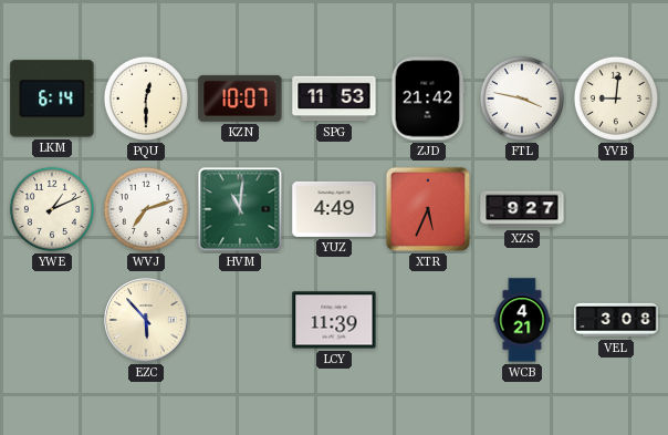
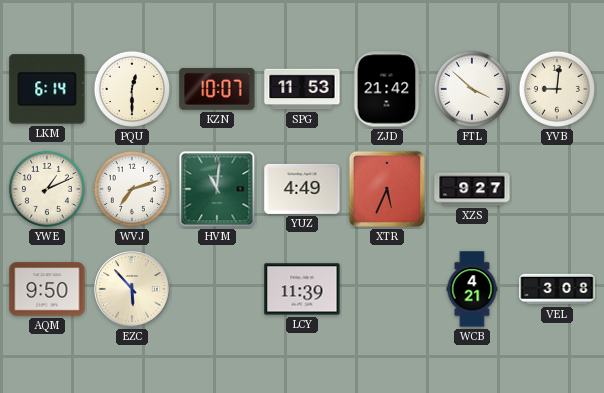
FTL: 3:47 -> 3:52 (472, 89)
AQM: none -> 9:50 (47, 289)
